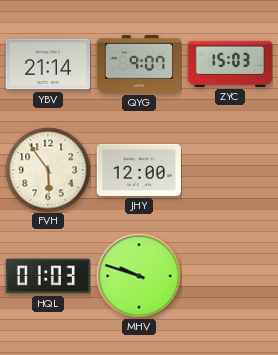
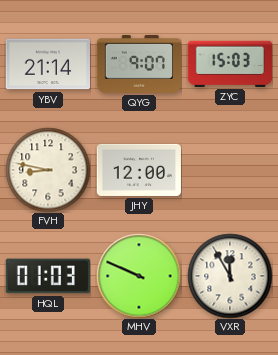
FVH: 5:54 -> 8:47 (48, 170)
MHV: 9:48 -> 9:49 (139, 276)
VXR: none -> 11:55 (230, 276)
